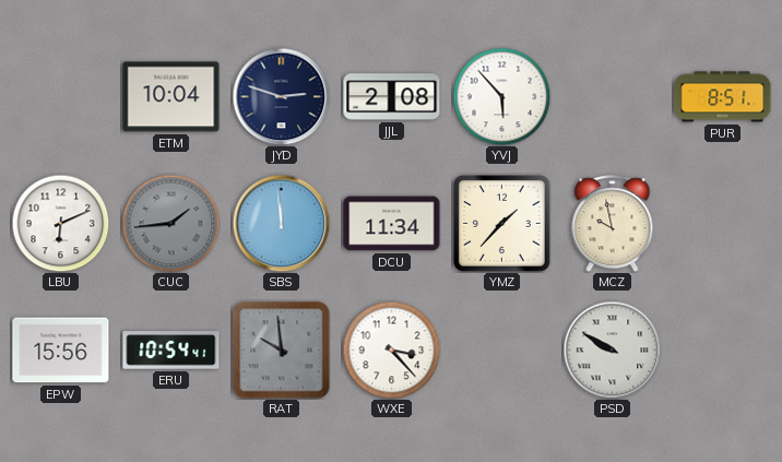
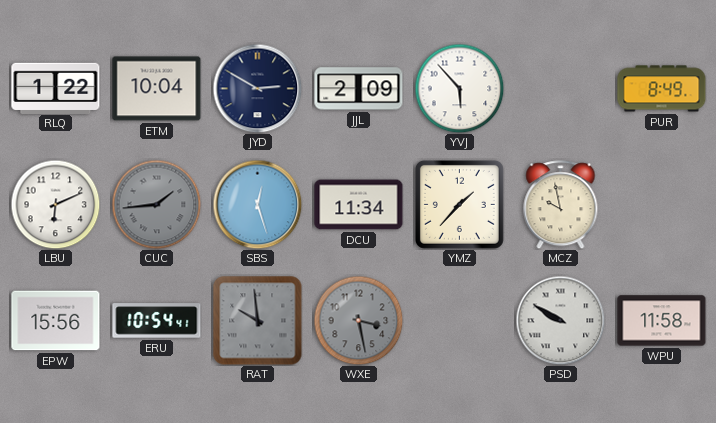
RLQ: none -> 1:22 (56, 88)
JYD: 2:48 -> 2:50 (257, 88)
JJL: 2:08 -> 2:09 (359, 89)
PUR: 8:51 -> 8:49 (662, 89)
SBS: 11:59 -> 12:27 (257, 204)
WXE: 3:23 -> 3:28 (358, 320)
WXE dial: white -> grey (358, 320)
WPU: none -> 11:58 (662, 321)
